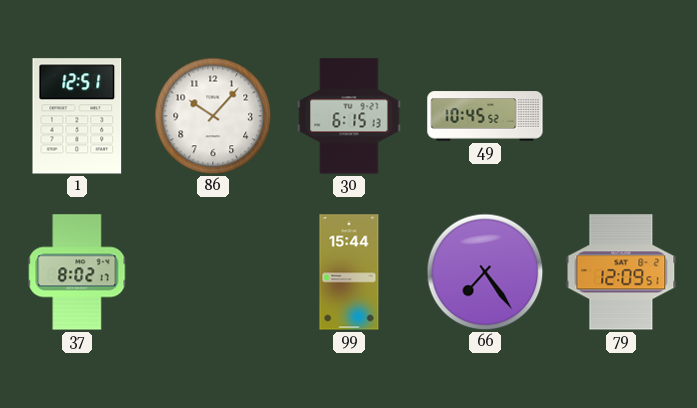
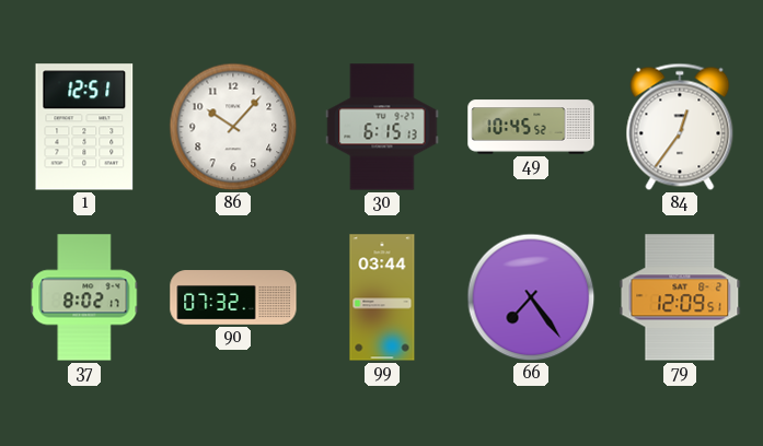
84: none -> 12:36 (680, 127)
90: none -> 07:32 (233, 297)
99: 15:44 -> 03:44 (382, 297)
